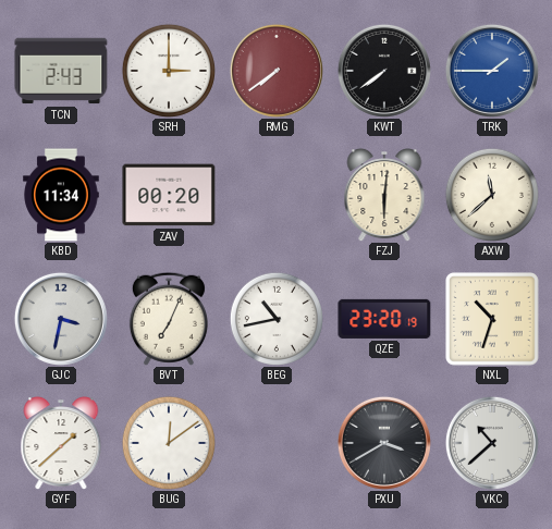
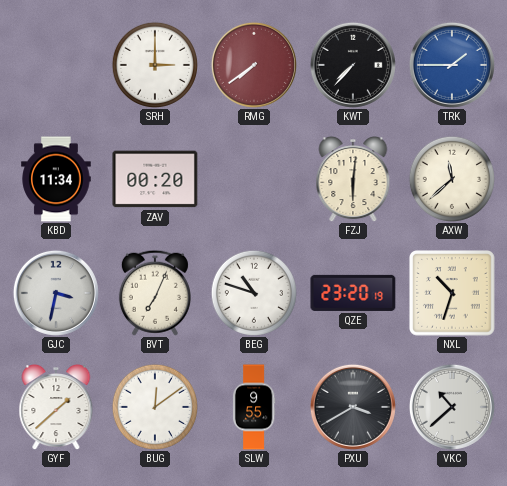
TCN: 2:43 -> none (61, 71)
KWT: 7:39 -> 7:37 (353, 65)
BEG: 10:43 -> 10:48 (254, 293)
SLW: none -> 9:55 (254, 407)
